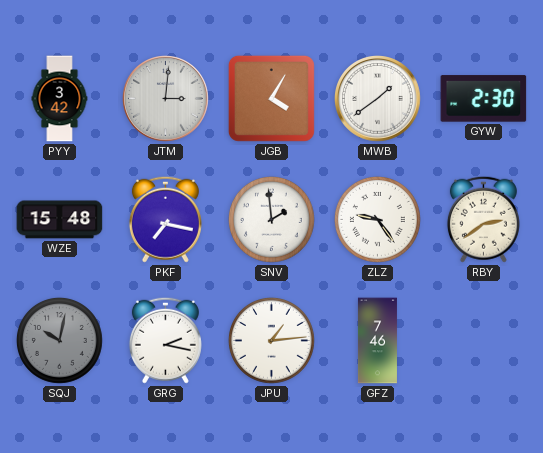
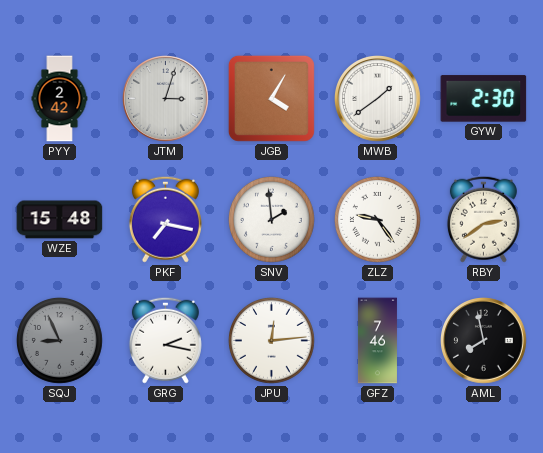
PYY: 3:42 -> 2:42 (60, 99)
JTM: 3:01 -> 3:03 (166, 99)
SQJ: 10:02 -> 8:56 (59, 340)
JPU: 1:14 -> 12:14 (271, 340)
AML: none -> 7:58 (484, 341)
